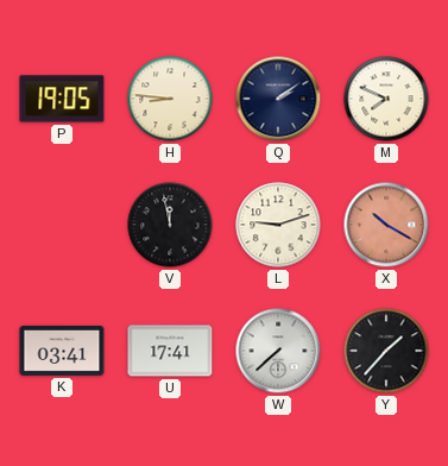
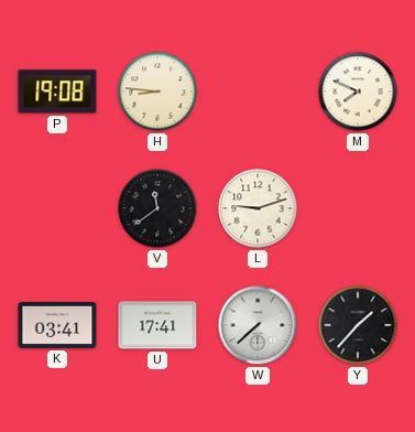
P: 19:05 -> 19:08 (57, 91)
Q: 2:09 -> none (278, 99)
V: 11:58 -> 11:39 (157, 208)
X: 10:20 -> none (386, 225)
